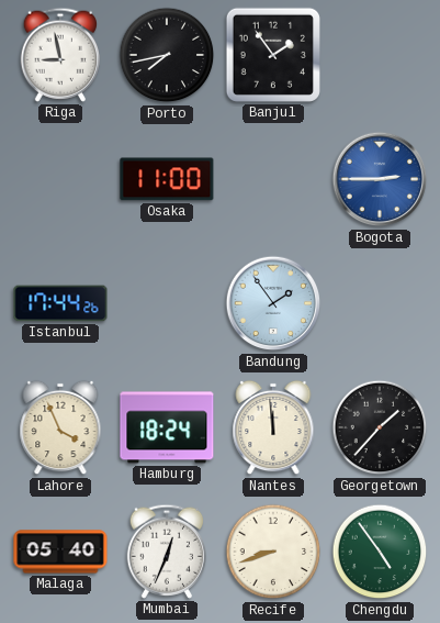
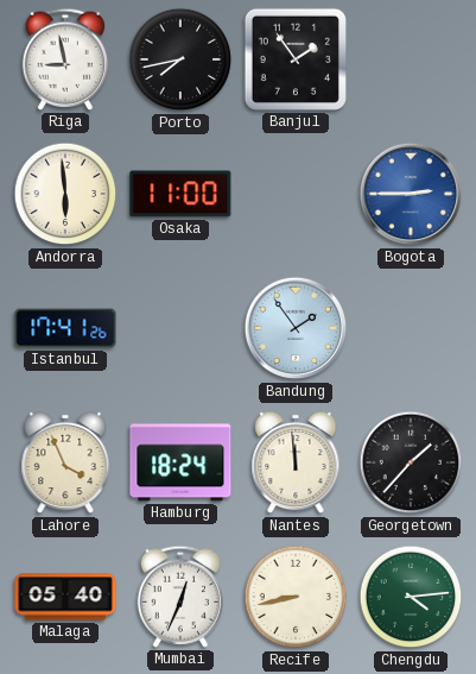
Andorra: none -> 5:59 (65, 194)
Istanbul: 17:44 -> 17:41 (65, 328)
Recife: 8:42 -> 8:43 (296, 597)
Chengdu: 4:54 -> 4:14 (411, 597)
